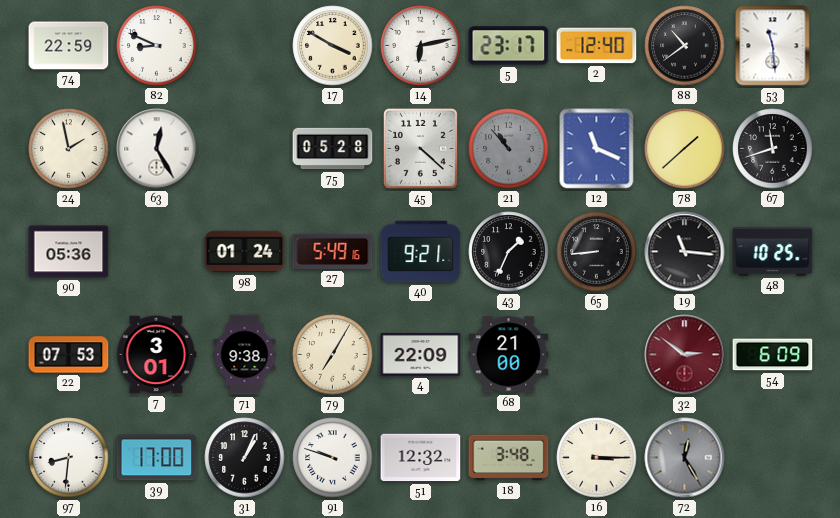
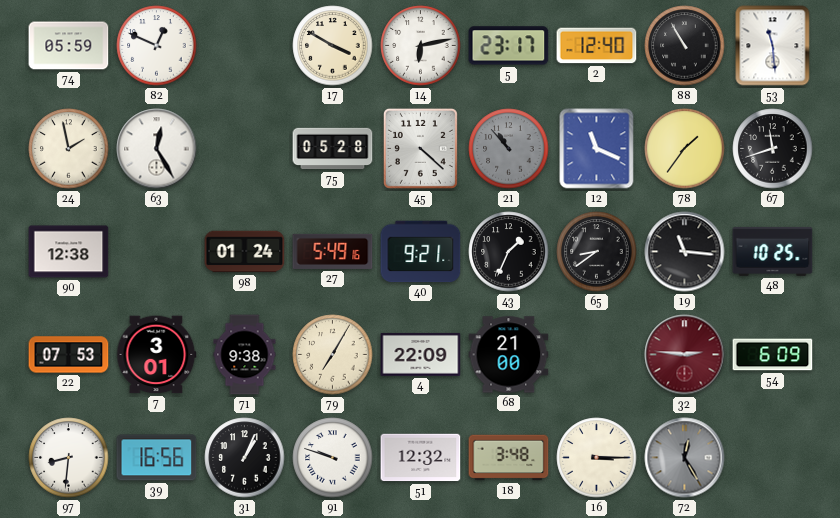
74: 22:59 -> 05:59 (69, 46)
82: 8:49 -> 12:49 (157, 46)
88: 10:39 -> 10:55 (685, 46)
78: 1:38 -> 1:36 (685, 149)
90: 05:36 -> 12:38 (69, 252)
65: 8:44 -> 8:39 (597, 252)
32: 2:51 -> 2:46 (685, 355)
39: 17:00 -> 16:56 (157, 458)
